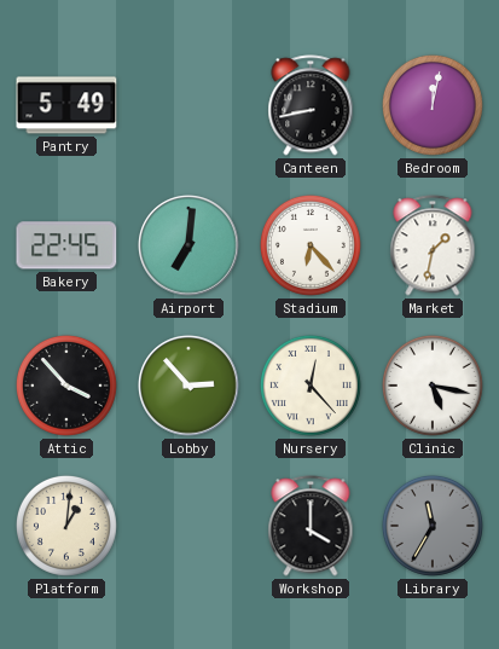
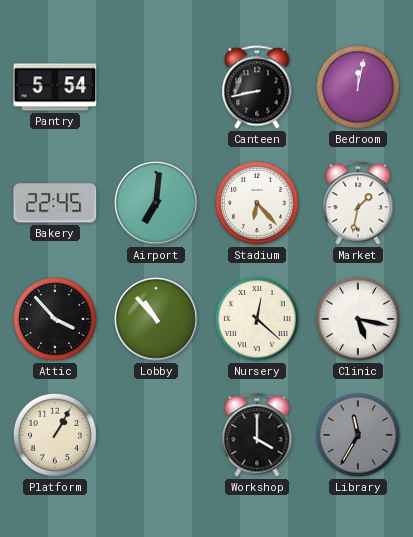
Pantry: 5:49 -> 5:54 (55, 87)
Lobby: 2:53 -> 10:53 (156, 319)
Nursery: 12:23 -> 12:22 (257, 319)
Platform: 1:01 -> 1:05 (55, 435)
